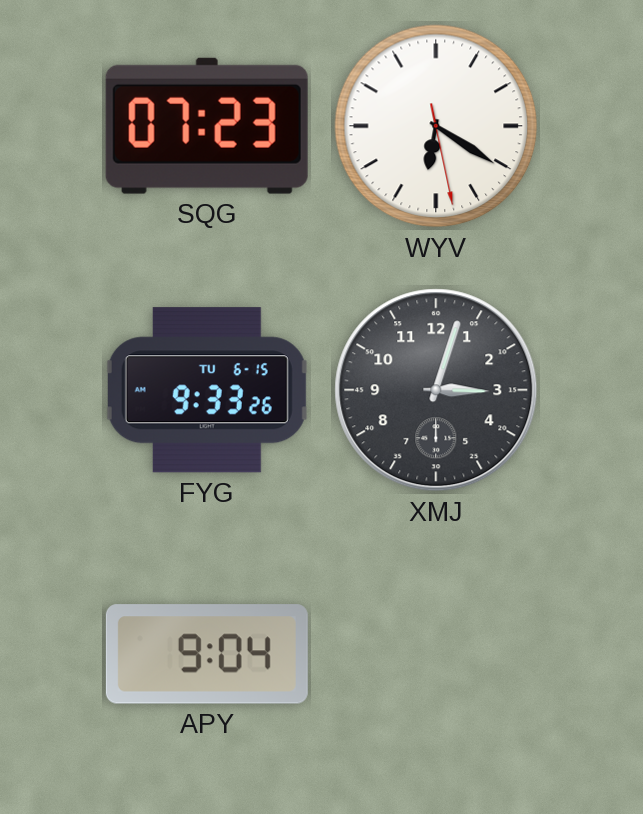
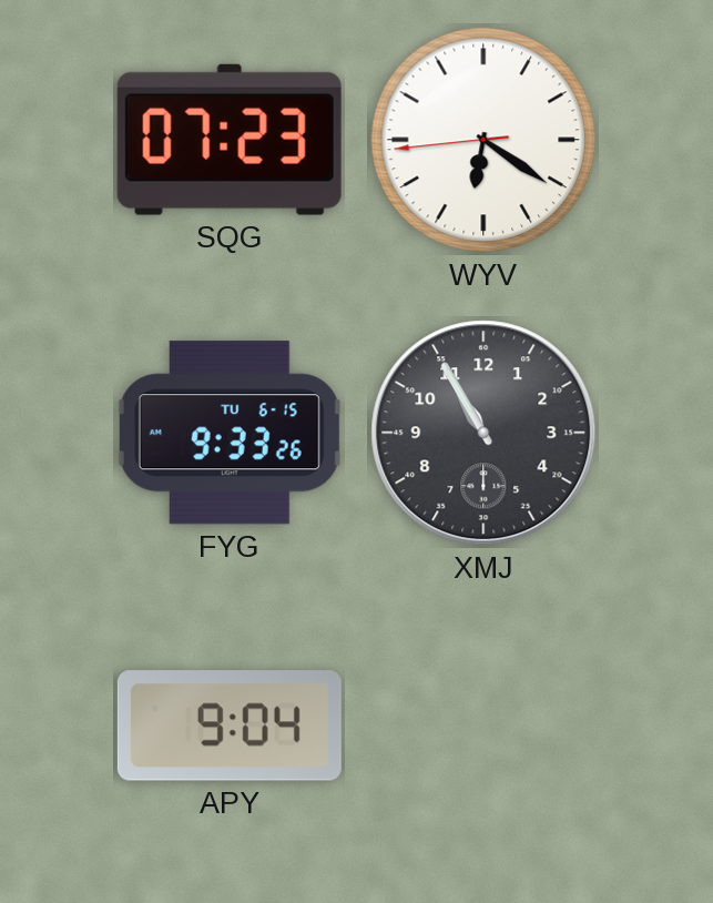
WYV: 6:20:28 -> 6:20:44 (483, 140)
XMJ: 3:03 -> 10:55 (483, 433)
